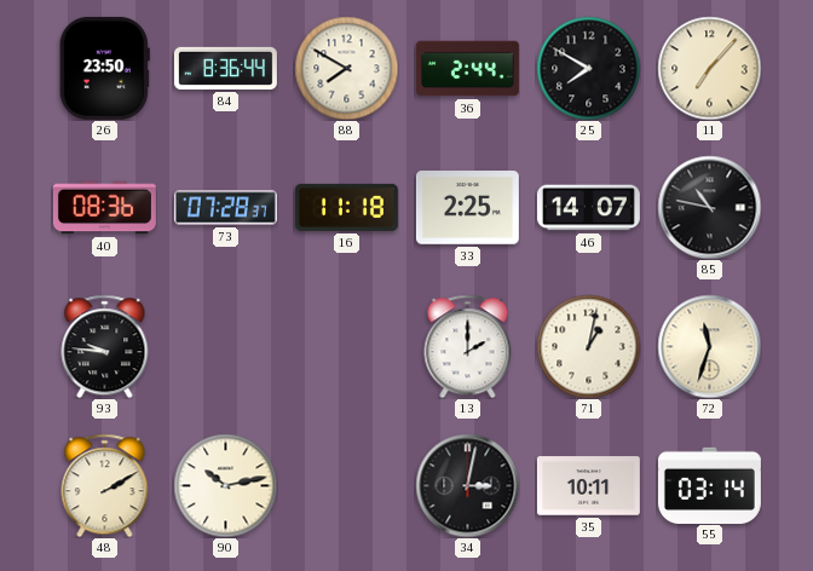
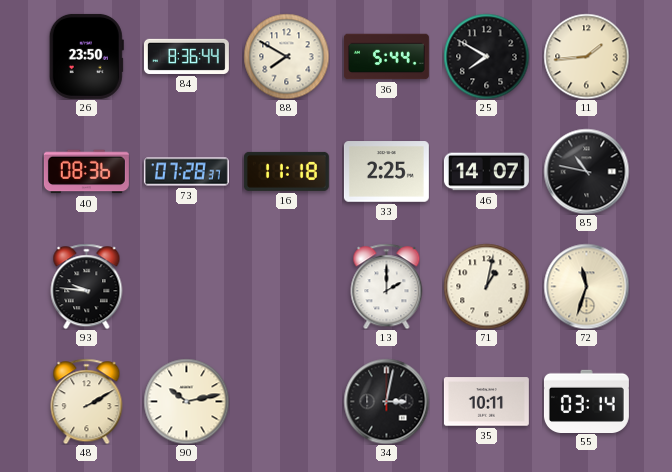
36: 2:44 -> 5:44 (386, 57)
11: 7:07 -> 1:44 (586, 56)
